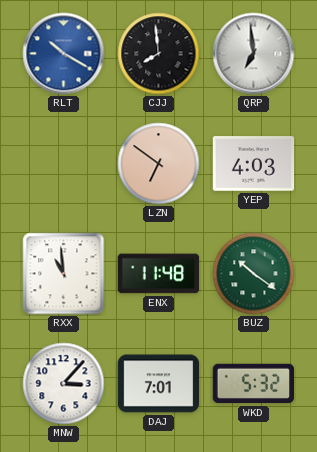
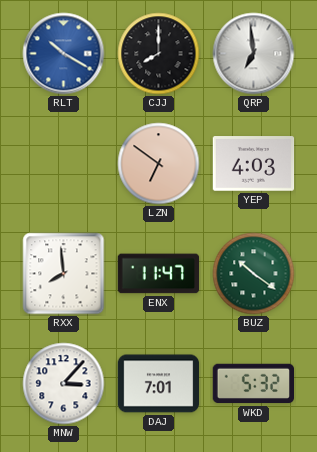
CJJ: 7:59 -> 8:00 (159, 54)
RXX: 10:59 -> 7:59 (64, 274)
ENX: 11:48 -> 11:47 (159, 274)
